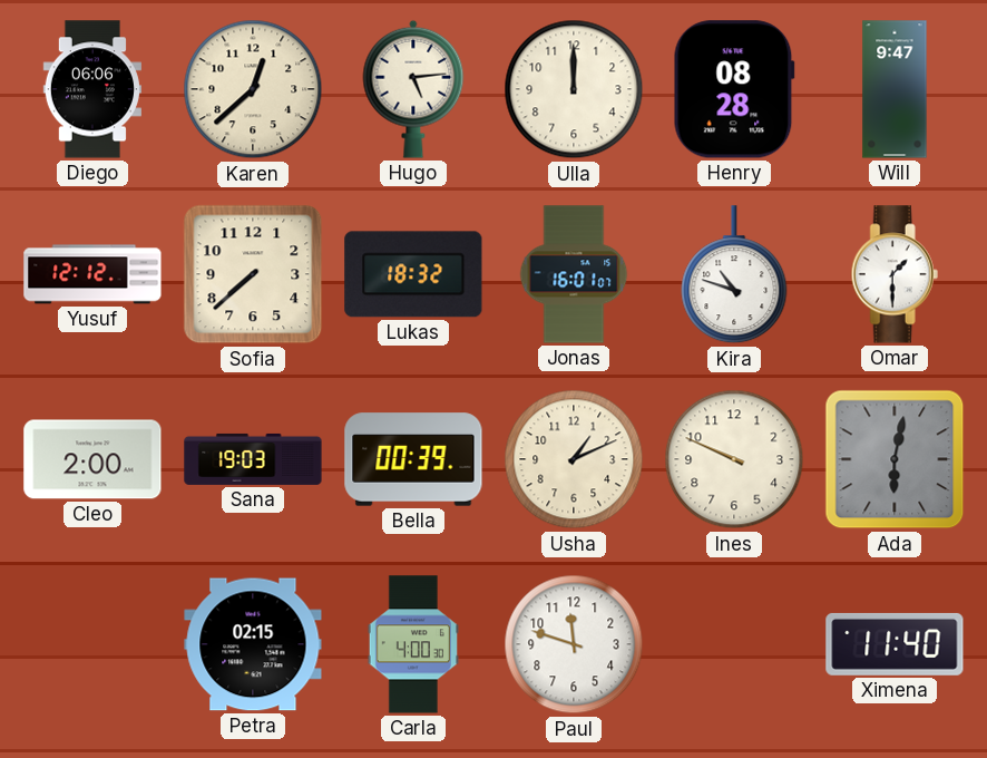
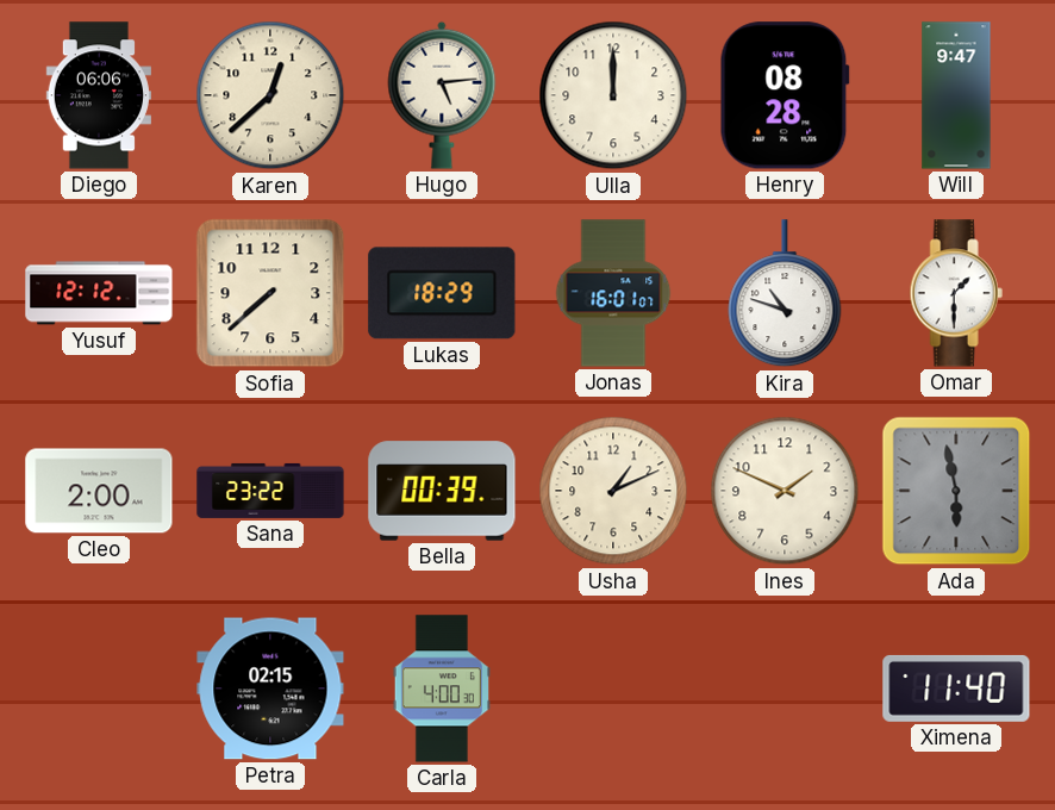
Lukas: 18:32 -> 18:29 (442, 293)
Sana: 19:03 -> 23:22 (270, 491)
Ines: 9:49 -> 1:49 (785, 491)
Ada: 6:02 -> 5:58 (956, 491)
Paul: 11:48 -> none (574, 644)
